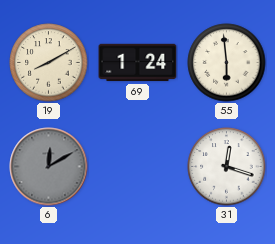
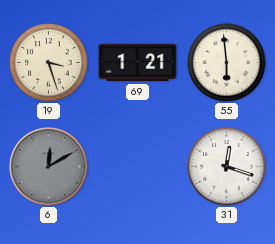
19: 8:10 -> 3:27 (49, 63)
69: 1:24 -> 1:21 (138, 63)
